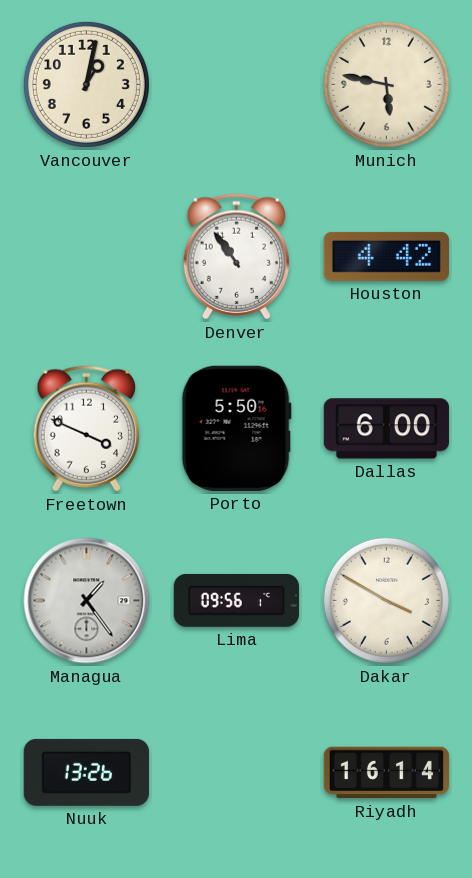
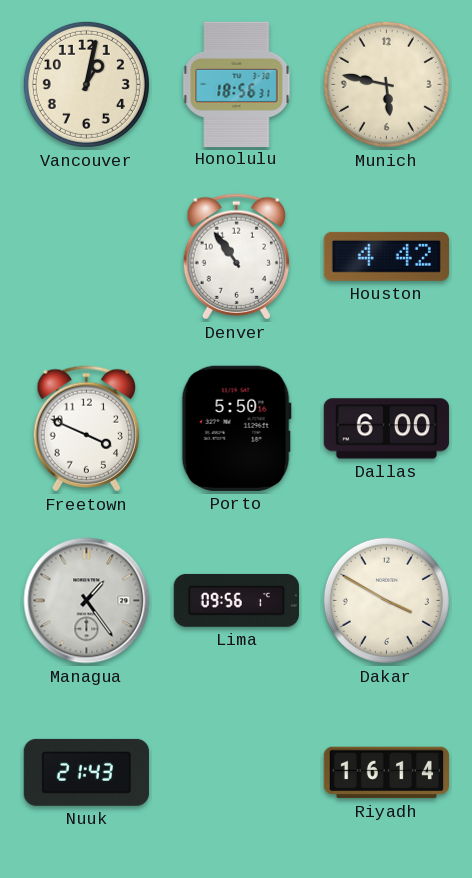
Honolulu: none -> 18:56 (237, 84)
Nuuk: 13:26 -> 21:43 (86, 772)
